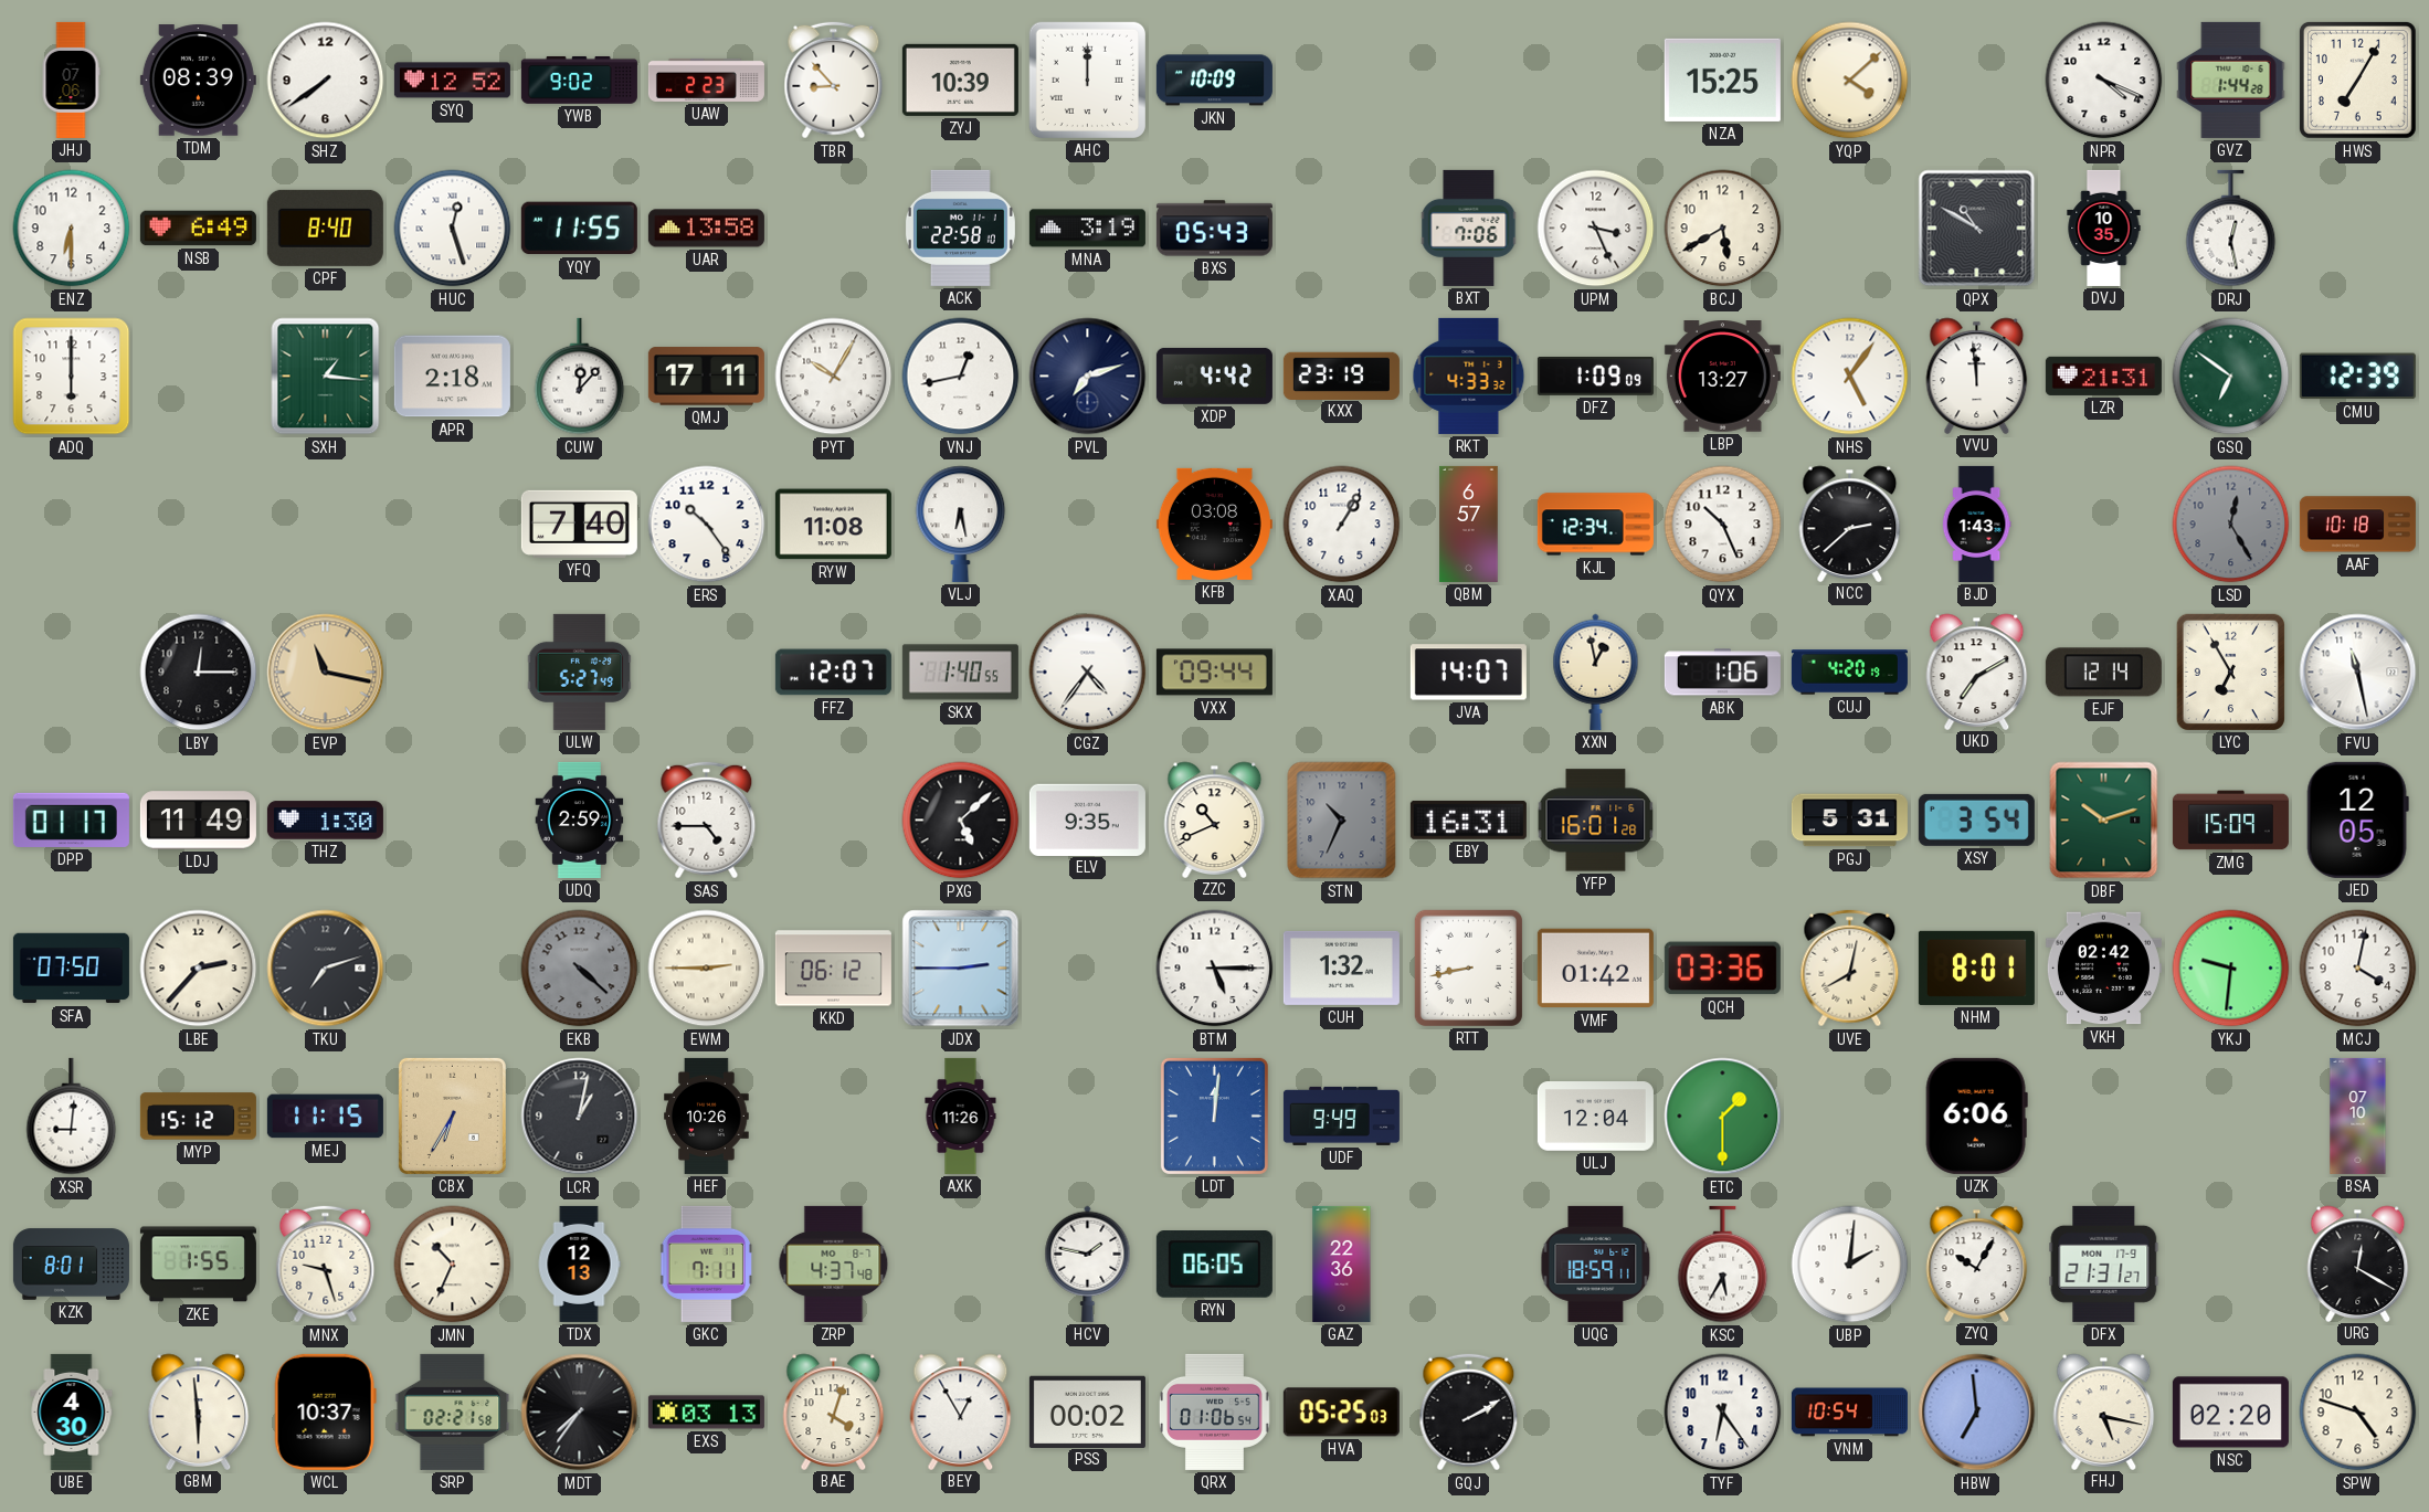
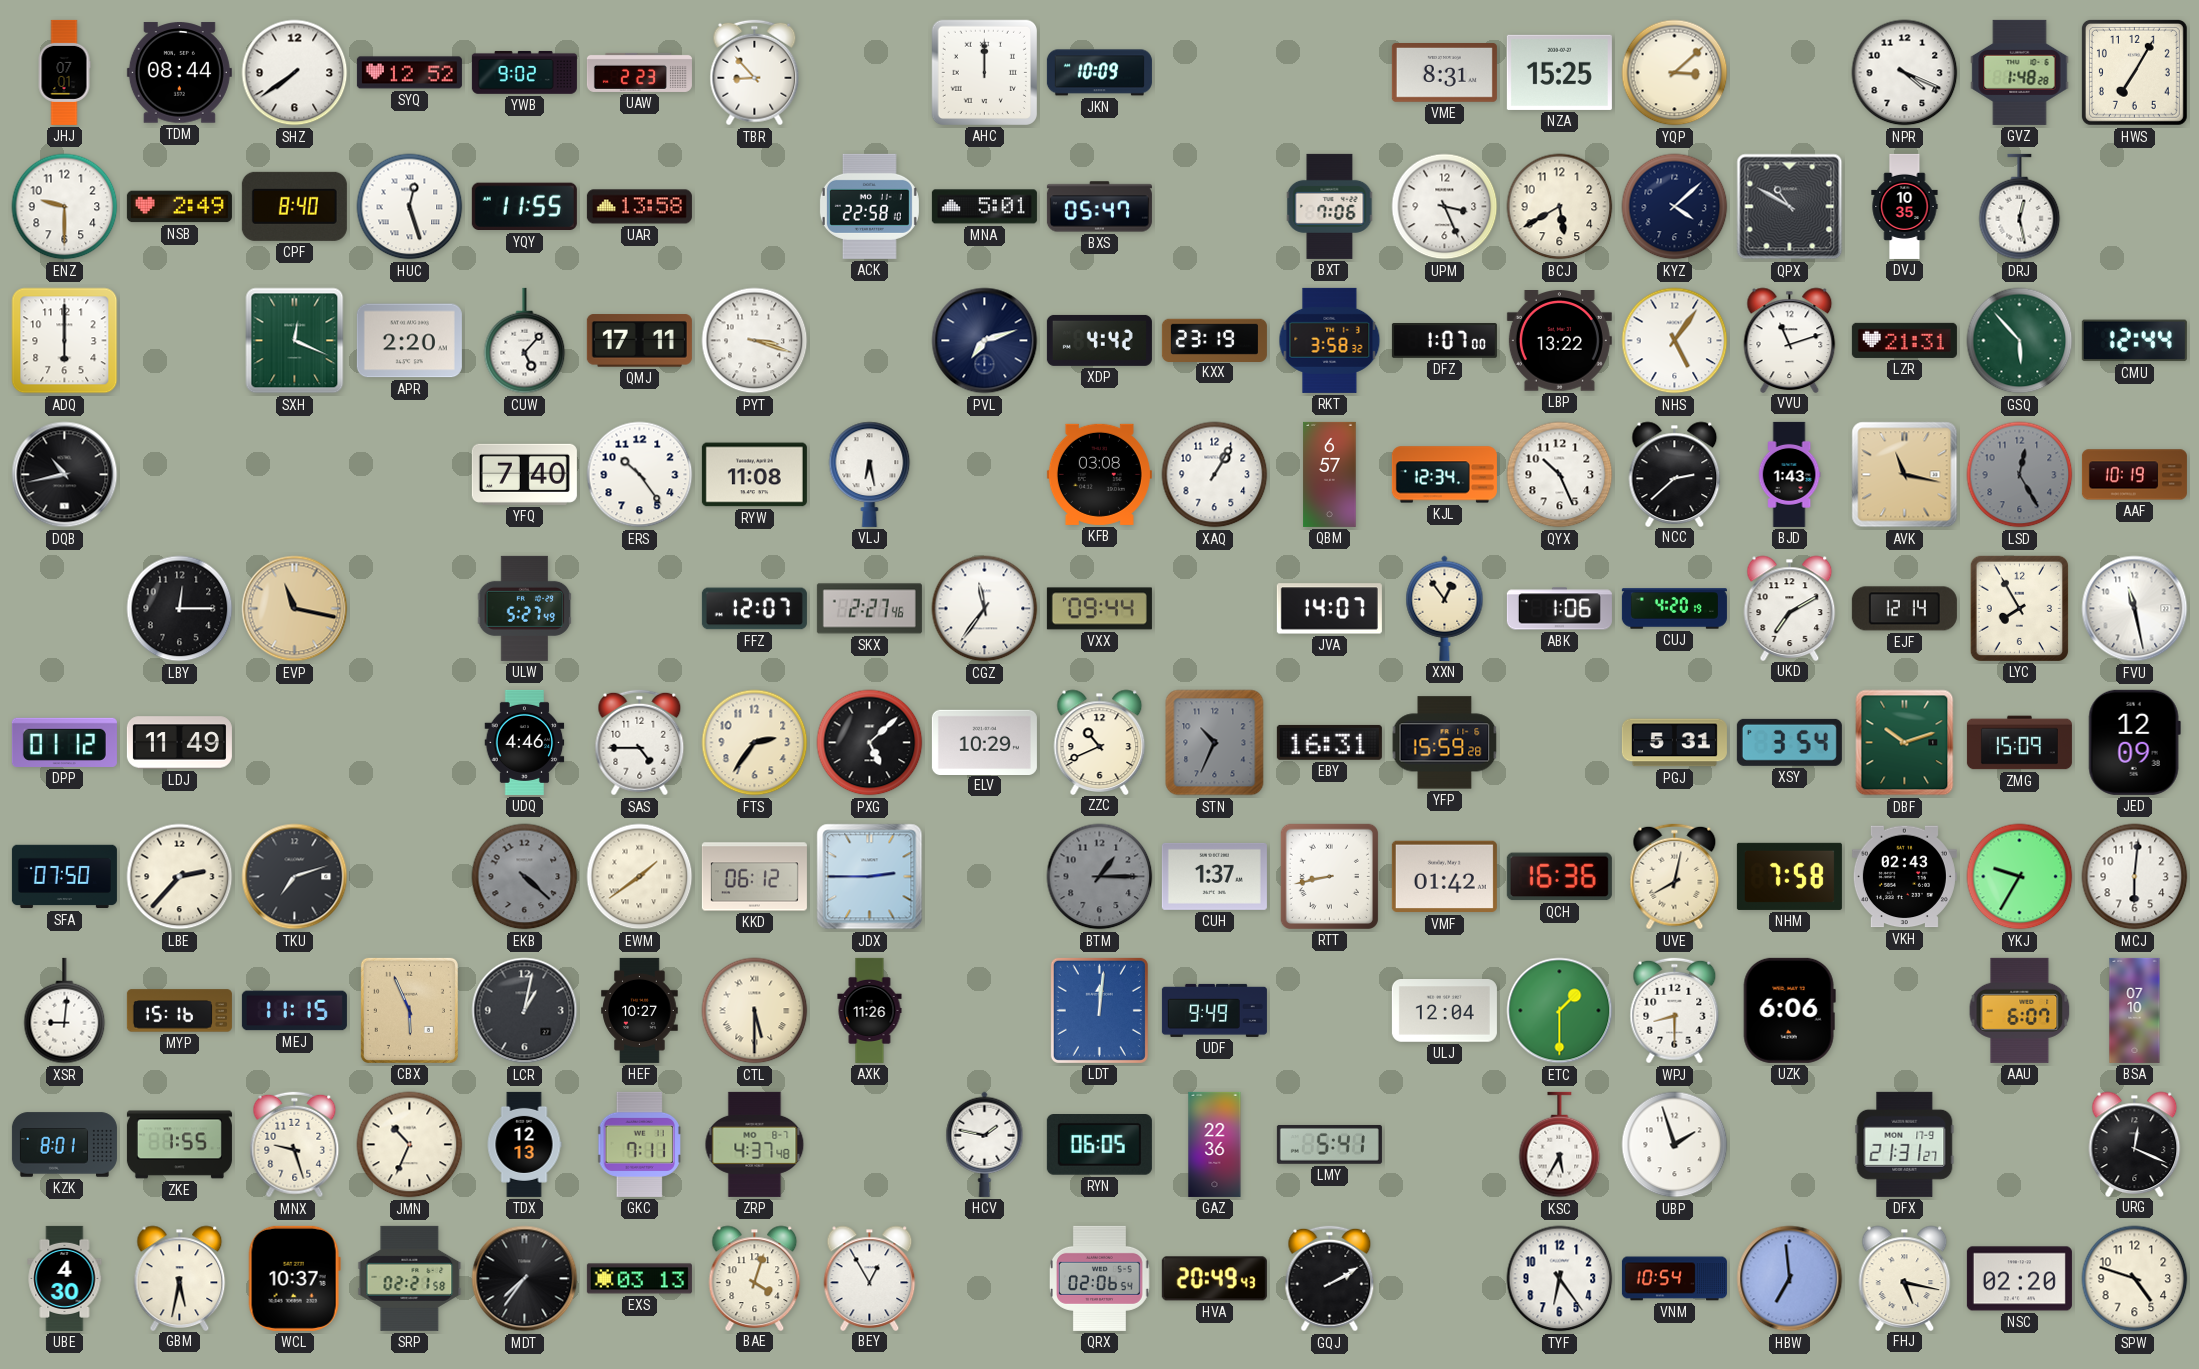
JHJ: 07:06 -> 07:01 (64, 72)
TDM: 08:39 -> 08:44 (179, 73)
ZYJ: 10:39 -> none (960, 80)
VME: none -> 8:31 (1444, 73)
YQP: 4:08 -> 3:08 (1675, 73)
GVZ: 1:44 -> 1:48 (2020, 72)
ENZ: 6:30 -> 9:30 (65, 207)
NSB: 6:49 -> 2:49 (179, 207)
MNA: 3:19 -> 5:01 (984, 207)
BXS: 05:43 -> 05:47 (1099, 207)
KYZ: none -> 4:08 (1675, 207)
SXH: 1:16 -> 12:19 (295, 341)
APR: 2:18 -> 2:20 (409, 341)
CUW: 12:07 -> 5:07 (525, 341)
PYT: 10:05 -> 3:18 (755, 341)
VNJ: 12:43 -> none (961, 377)
RKT: 4:33 -> 3:58 (1330, 340)
DFZ: 1:09 -> 1:07 (1444, 341)
LBP: 13:27 -> 13:22 (1559, 341)
VVU: 11:59 -> 11:12 (1790, 340)
GSQ: 6:51 -> 5:53 (2020, 341)
CMU: 12:39 -> 12:44 (2134, 341)
DQB: none -> 10:43 (65, 475)
AVK: none -> 11:17 (1905, 475)
AAF: 10:18 -> 10:19 (2134, 475)
SKX: 1:40 -> 2:27 (869, 609)
CGZ: 4:36 -> 11:36 (985, 609)
XXN: 12:58 -> 12:54 (1445, 608)
LYC: 6:55 -> 7:55 (2019, 608)
DPP: 01:17 -> 01:12 (64, 742)
THZ: 1:30 -> none (325, 821)
UDQ: 2:59 -> 4:46 (525, 742)
FTS: none -> 2:36 (755, 743)
ELV: 9:35 -> 10:29 (984, 742)
YFP: 16:01 -> 15:59 (1445, 743)
JED: 12:05 -> 12:09 (2134, 742)
EWM: 2:45 -> 1:39 (640, 877)
BTM: 5:15 -> 1:15 (1100, 877)
BTM dial: white -> grey (1100, 877)
CUH: 1:32 -> 1:37 (1214, 876)
QCH: 03:36 -> 16:36 (1559, 877)
NHM: 8:01 -> 7:58 (1789, 876)
VKH: 02:42 -> 02:43 (1904, 877)
YKJ: 9:31 -> 9:35 (2020, 877)
MCJ: 4:02 -> 6:01 (2135, 877)
MYP: 15:12 -> 15:16 (179, 1011)
CBX: 6:35 -> 5:56 (409, 1010)
HEF: 10:26 -> 10:27 (640, 1010)
CTL: none -> 5:30 (755, 1011)
WPJ: none -> 8:30 (1675, 1011)
AAU: none -> 6:07 (2020, 1010)
LMY: none -> 5:41 (1329, 1144)
UQG: 18:59 -> none (1596, 1263)
UBP: 2:01 -> 1:57 (1675, 1145)
ZYQ: 10:05 -> none (1977, 1263)
URG: 12:20 -> 12:19 (2135, 1144)
GBM: 5:59 -> 5:32 (180, 1278)
PSS: 00:02 -> none (1087, 1411)
QRX: 01:06 -> 02:06 (1099, 1278)
HVA: 05:25 -> 20:49 (1214, 1279)
